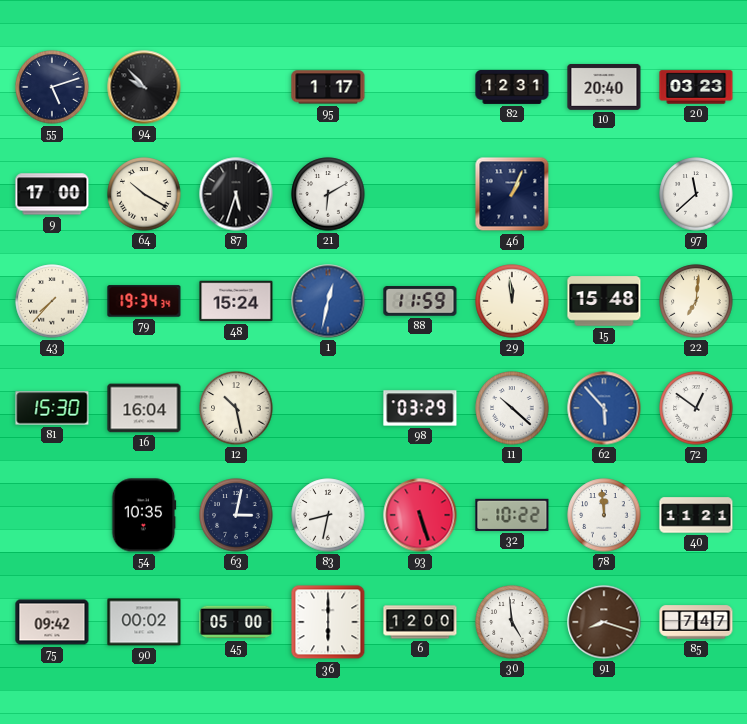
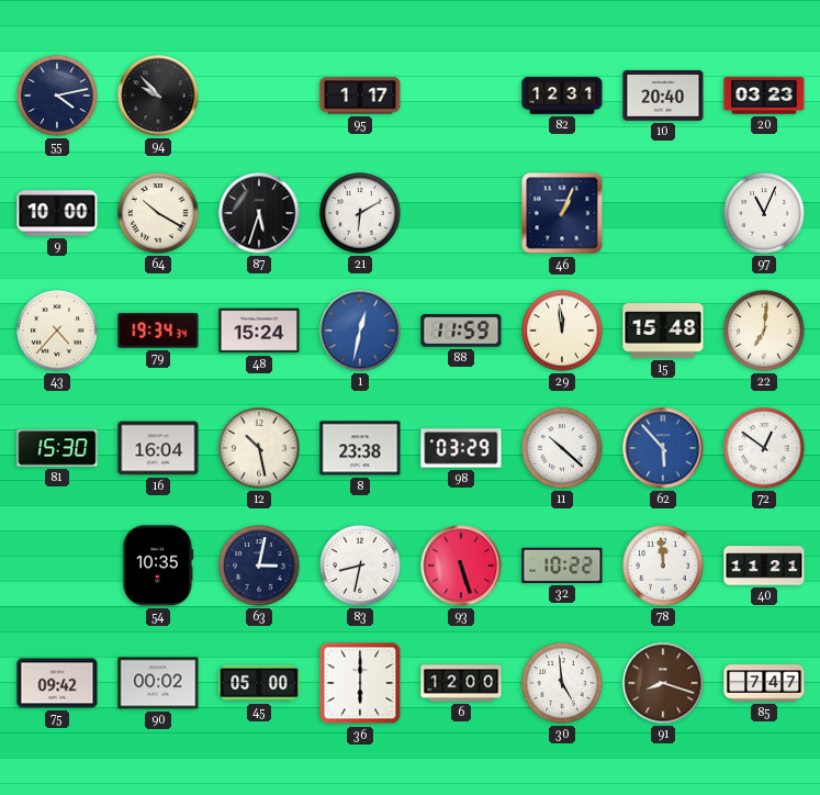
55: 5:12 -> 4:13 (57, 96)
9: 17:00 -> 10:00 (57, 213)
97: 11:38 -> 11:04 (764, 213)
43: 7:37 -> 4:37 (57, 331)
8: none -> 23:38 (360, 448)
